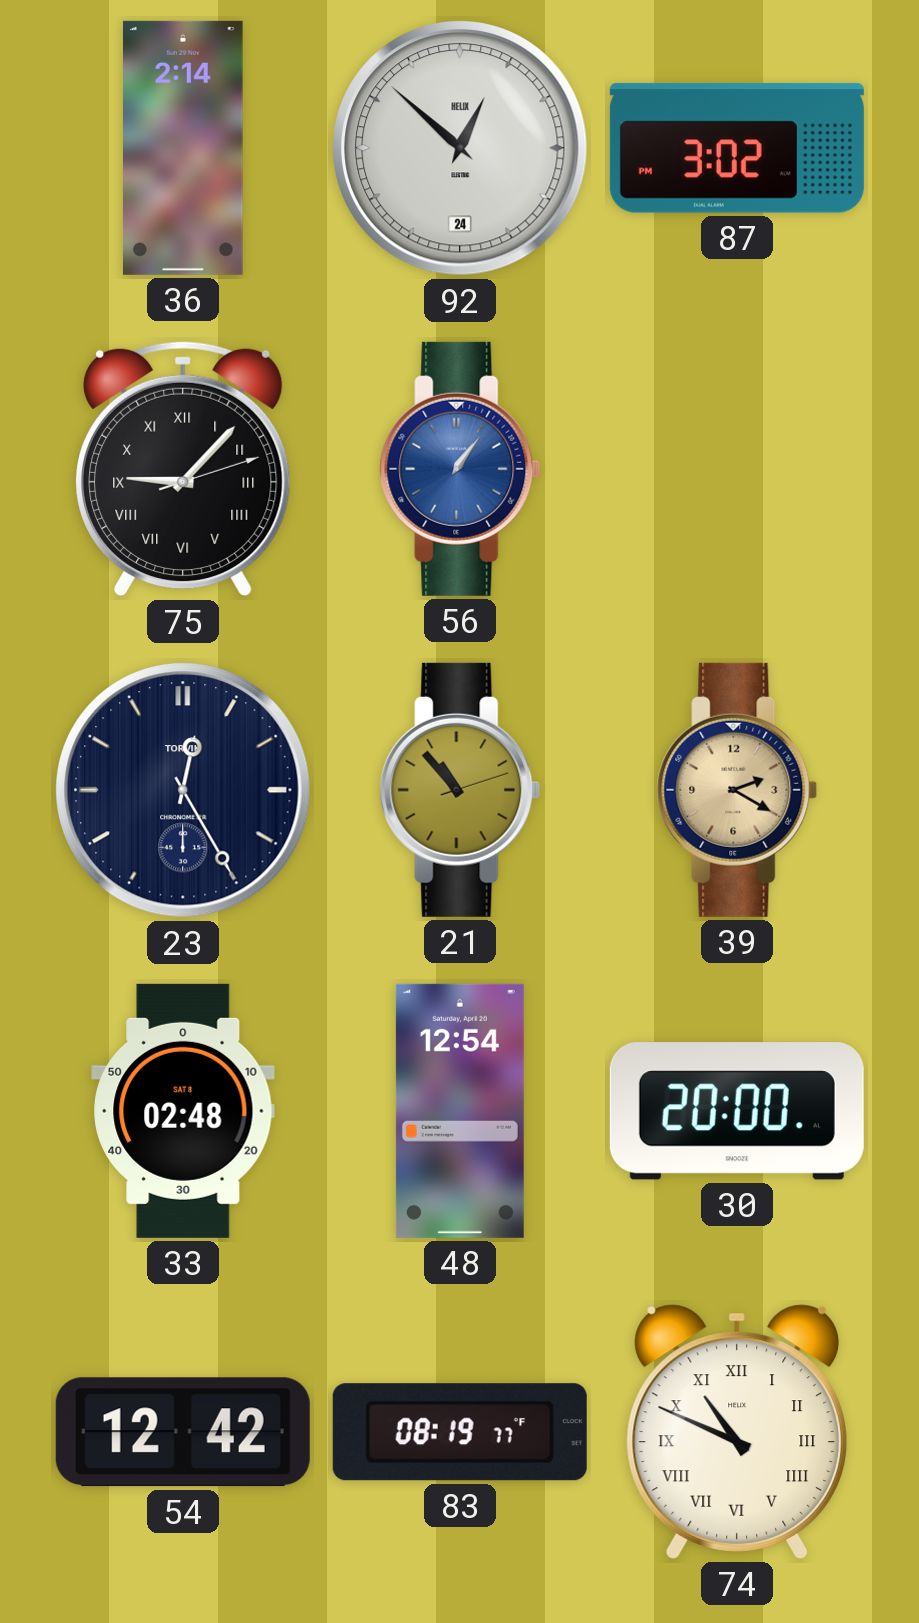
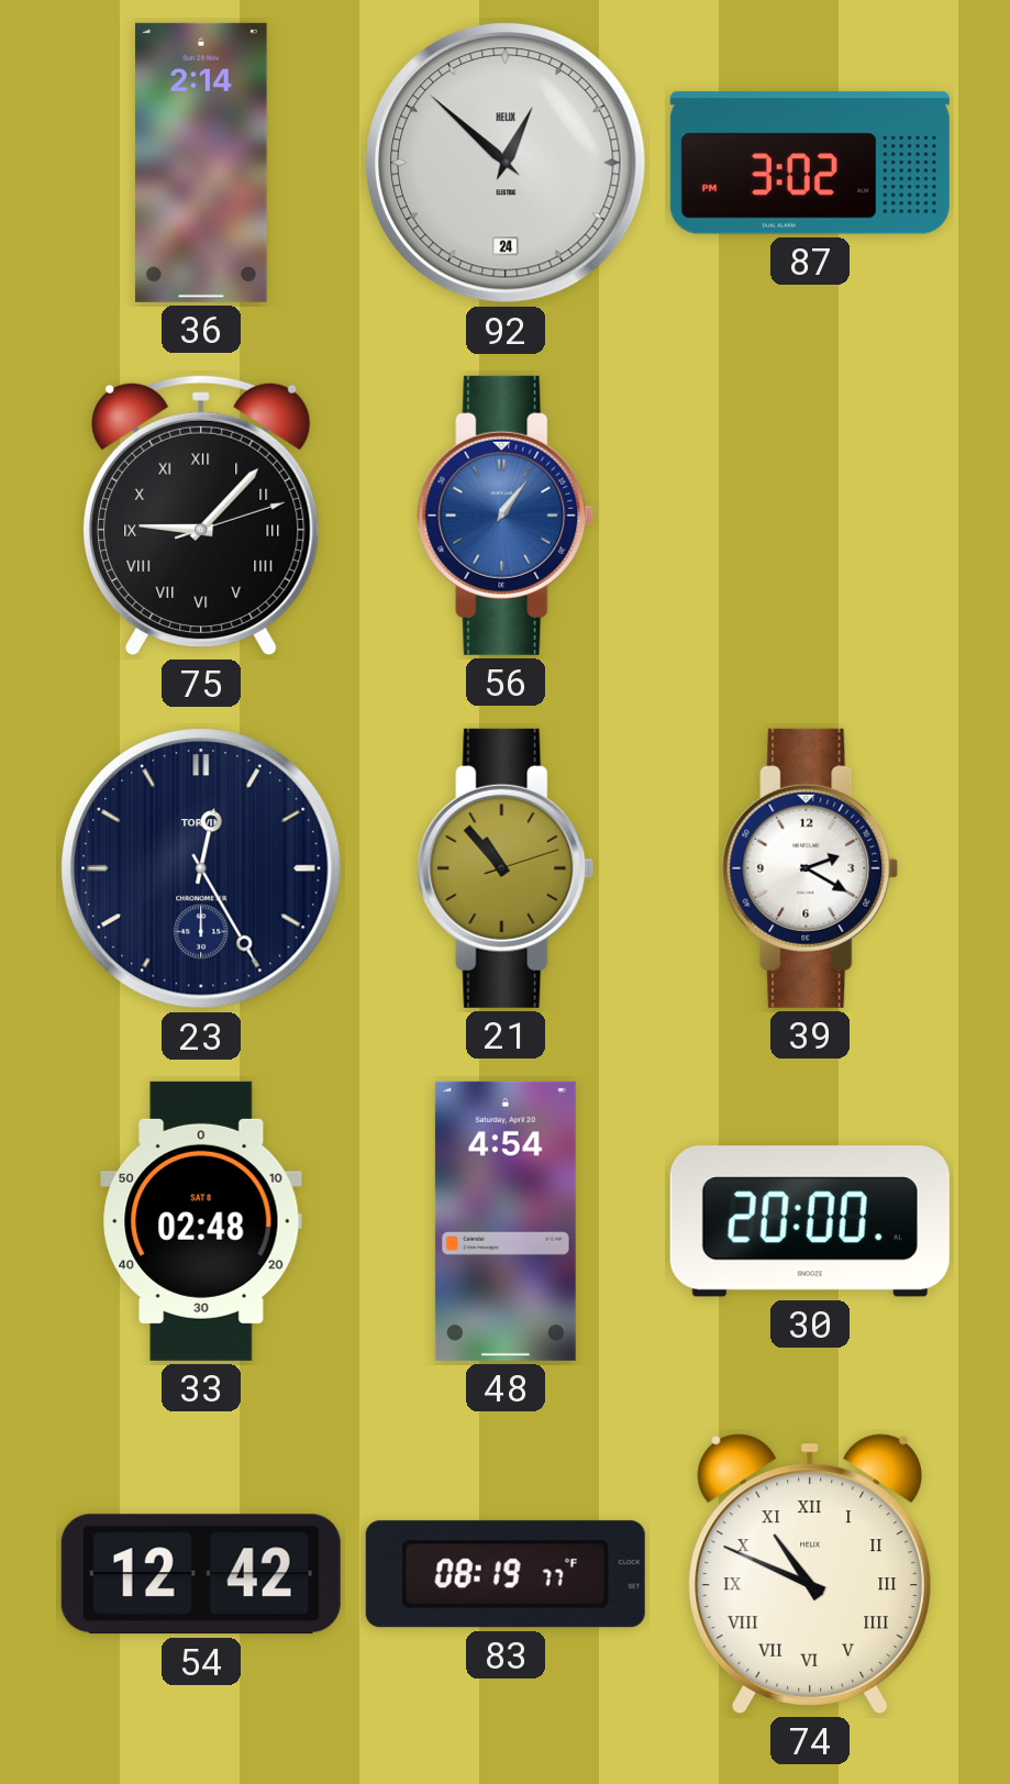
39 dial: champagne -> white (810, 868)
48: 12:54 -> 4:54 (506, 1221)
